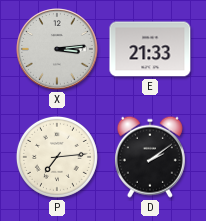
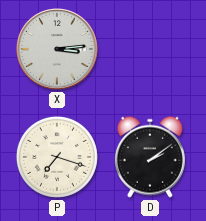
E: 21:33 -> none (150, 49)
P: 7:14 -> 7:18 (57, 157)
